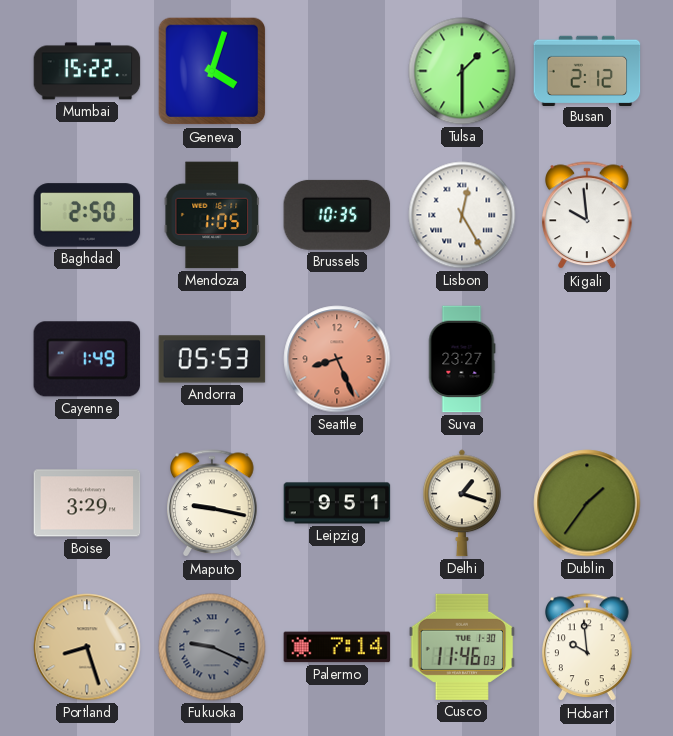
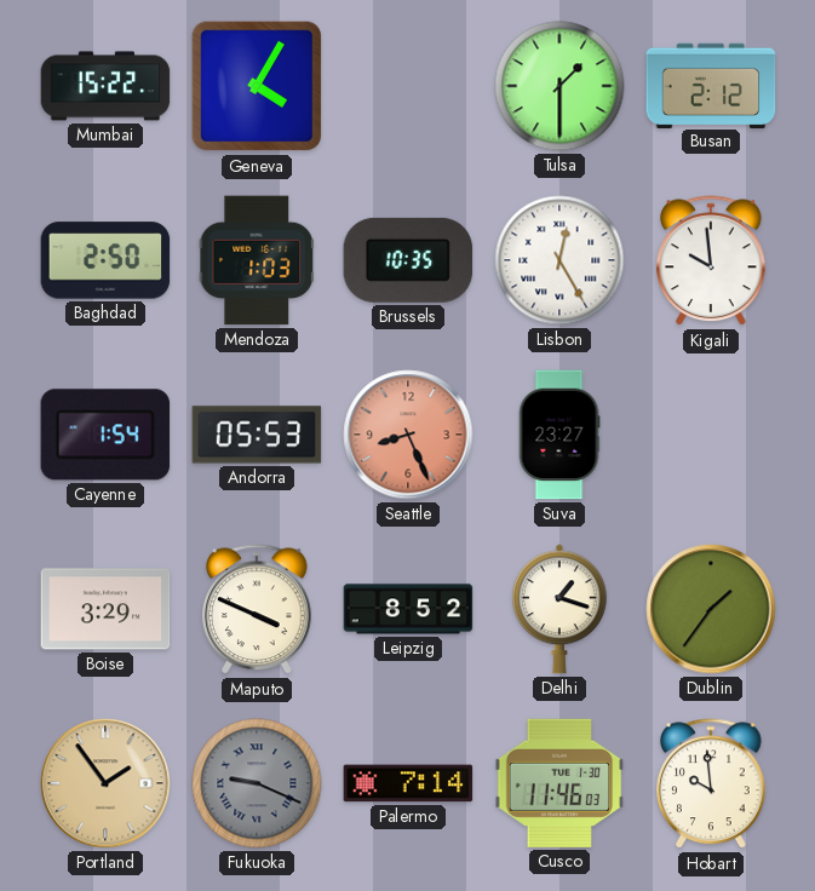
Geneva: 4:03 -> 4:05 (257, 86)
Mendoza: 1:05 -> 1:03 (257, 260)
Cayenne: 1:49 -> 1:54 (105, 435)
Maputo: 9:17 -> 3:49 (258, 610)
Leipzig: 9:51 -> 8:52 (408, 609)
Portland: 8:27 -> 1:54 (105, 783)
